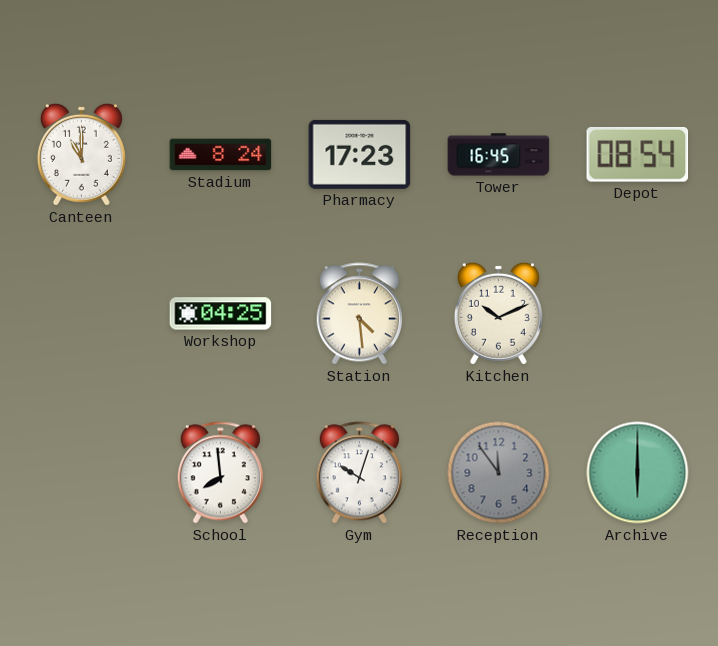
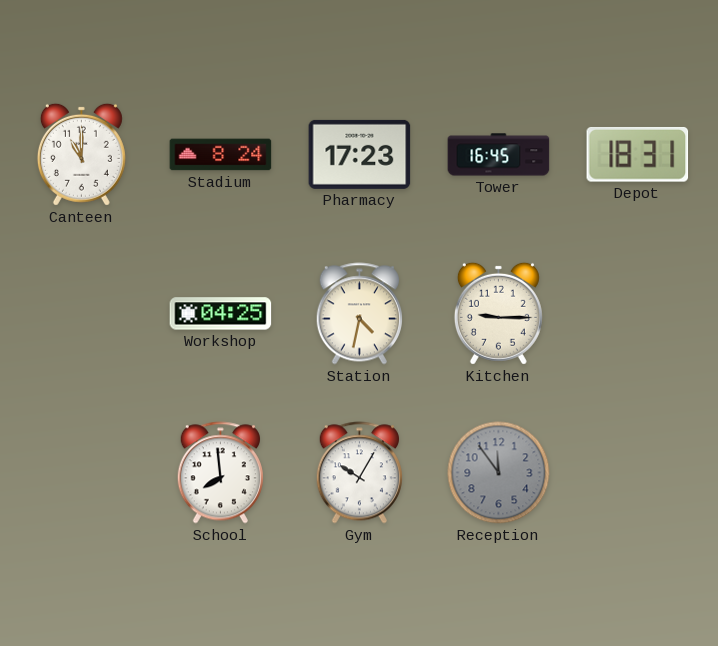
Depot: 08:54 -> 18:31 (638, 154)
Station: 4:29 -> 4:32 (359, 314)
Kitchen: 10:11 -> 9:15 (498, 313)
Gym: 10:03 -> 10:05 (359, 473)
Archive: 6:00 -> none (638, 473)
